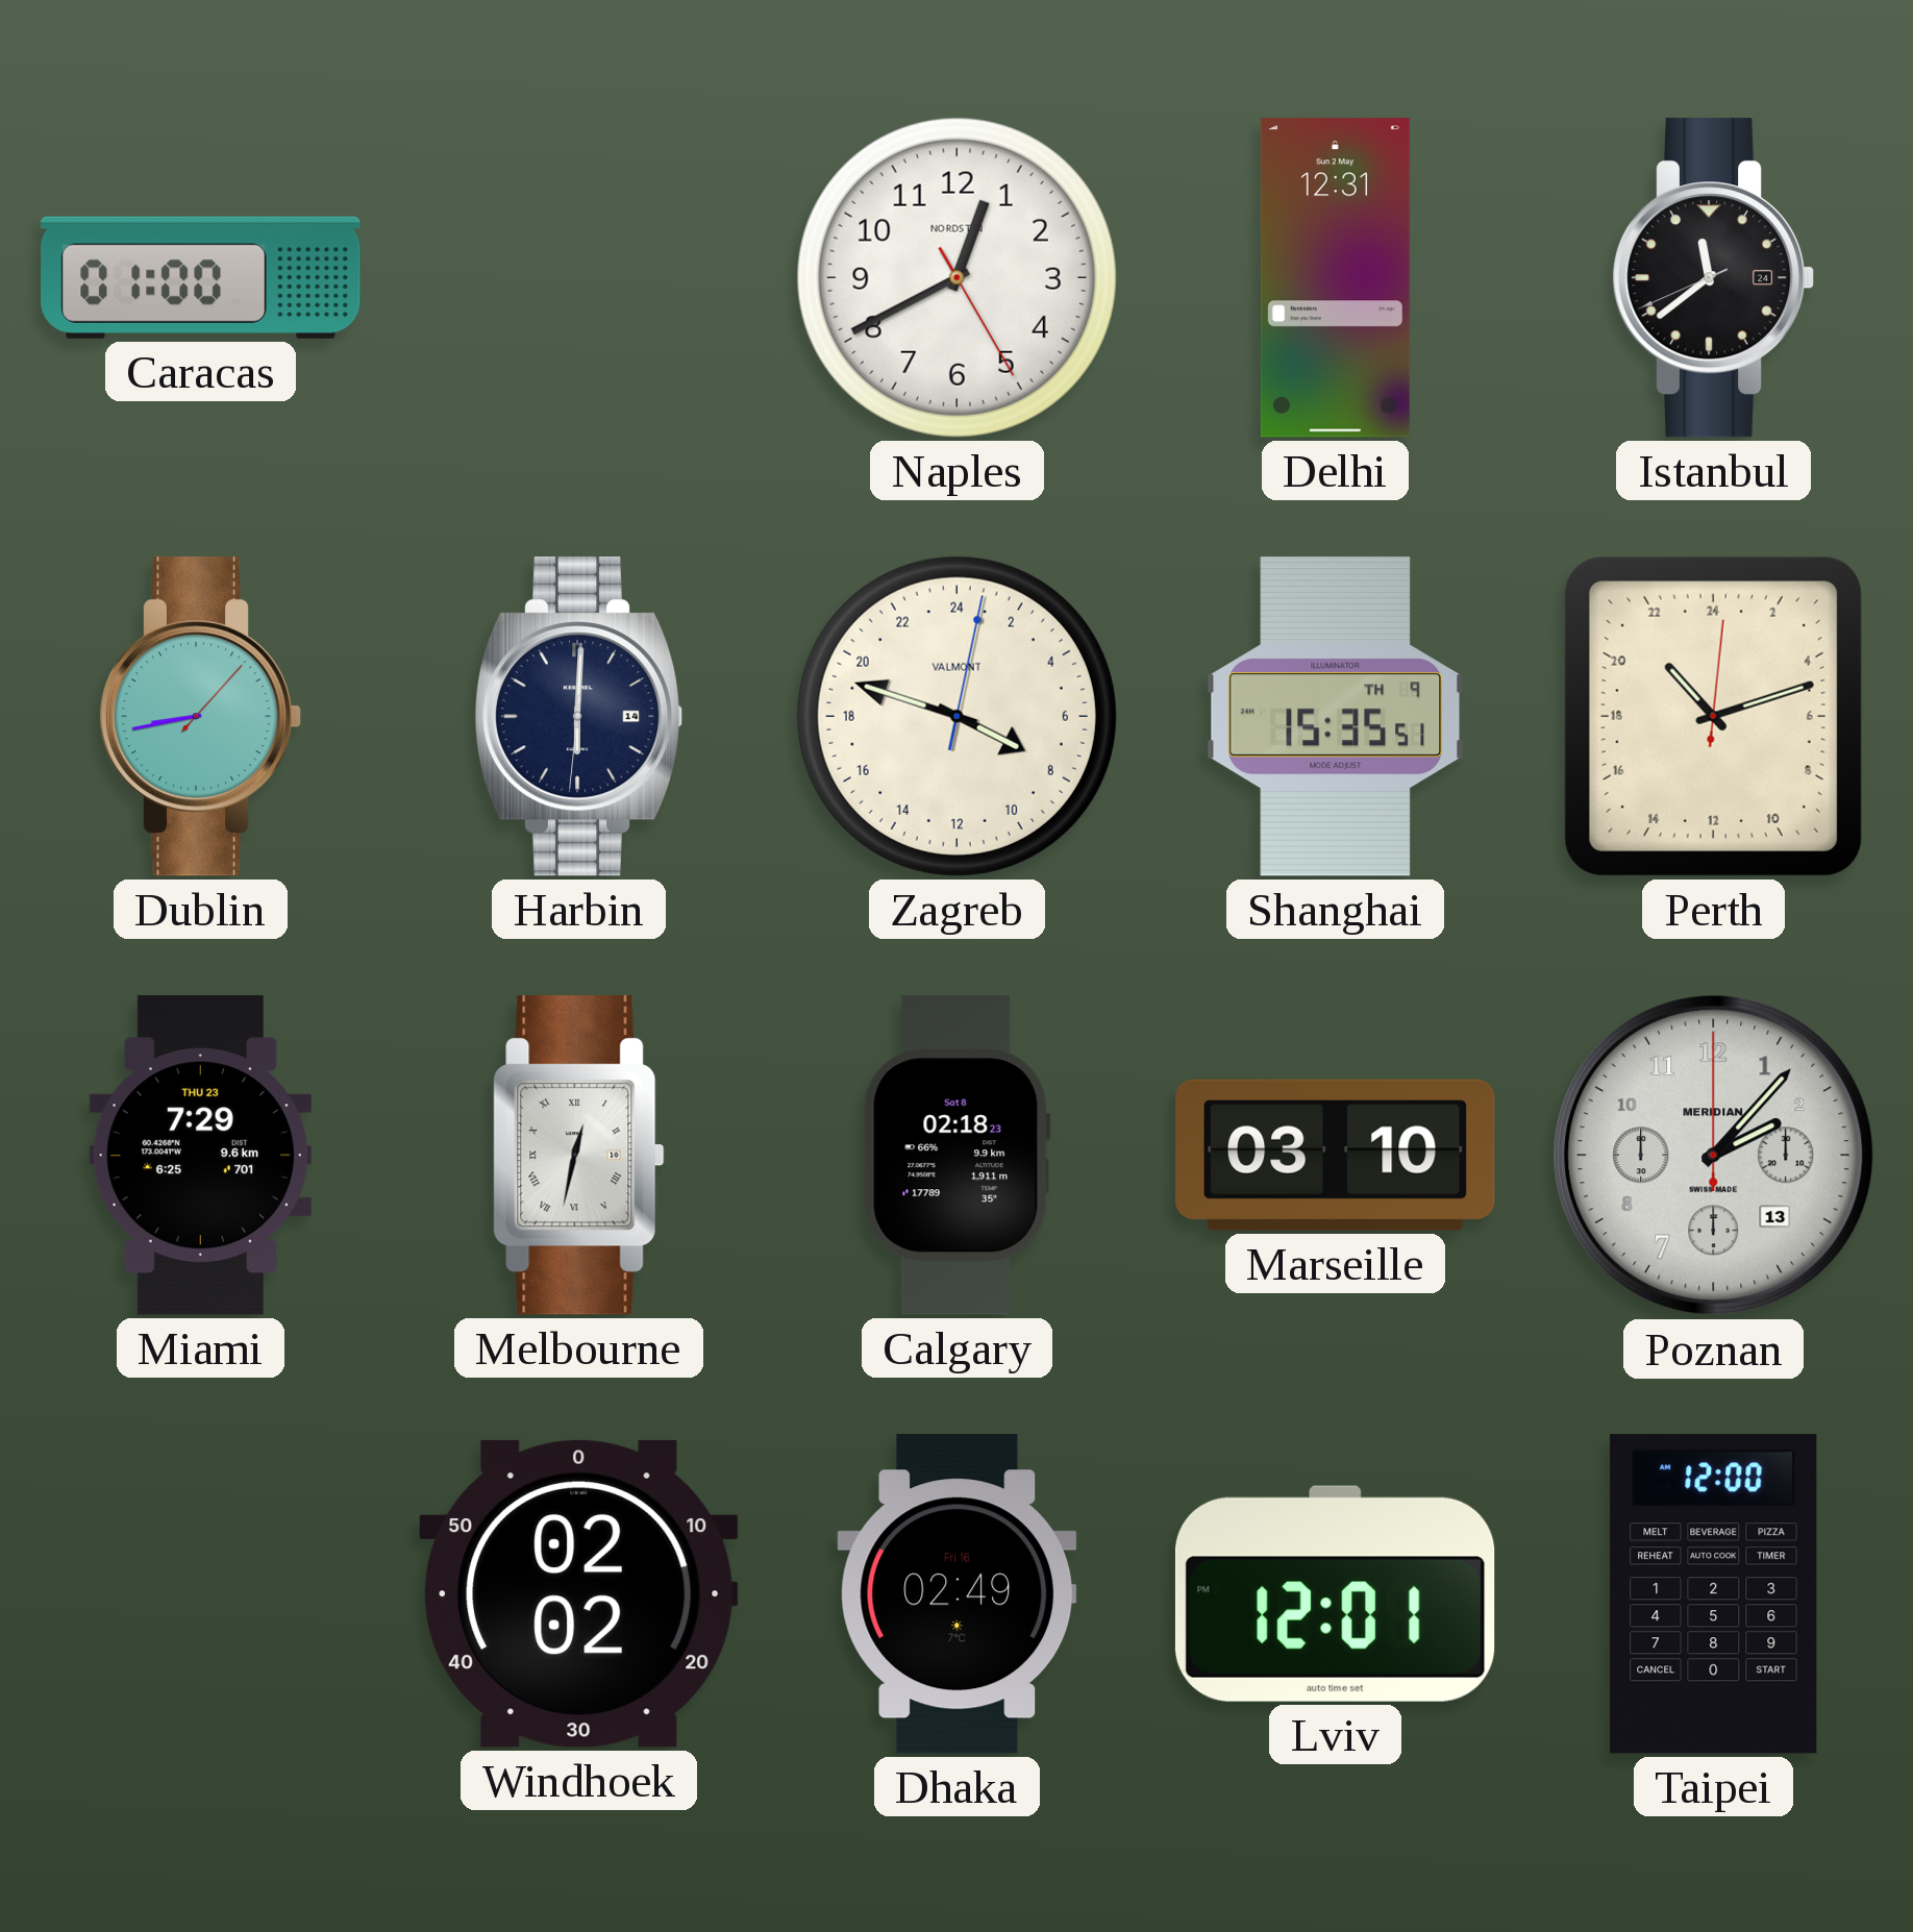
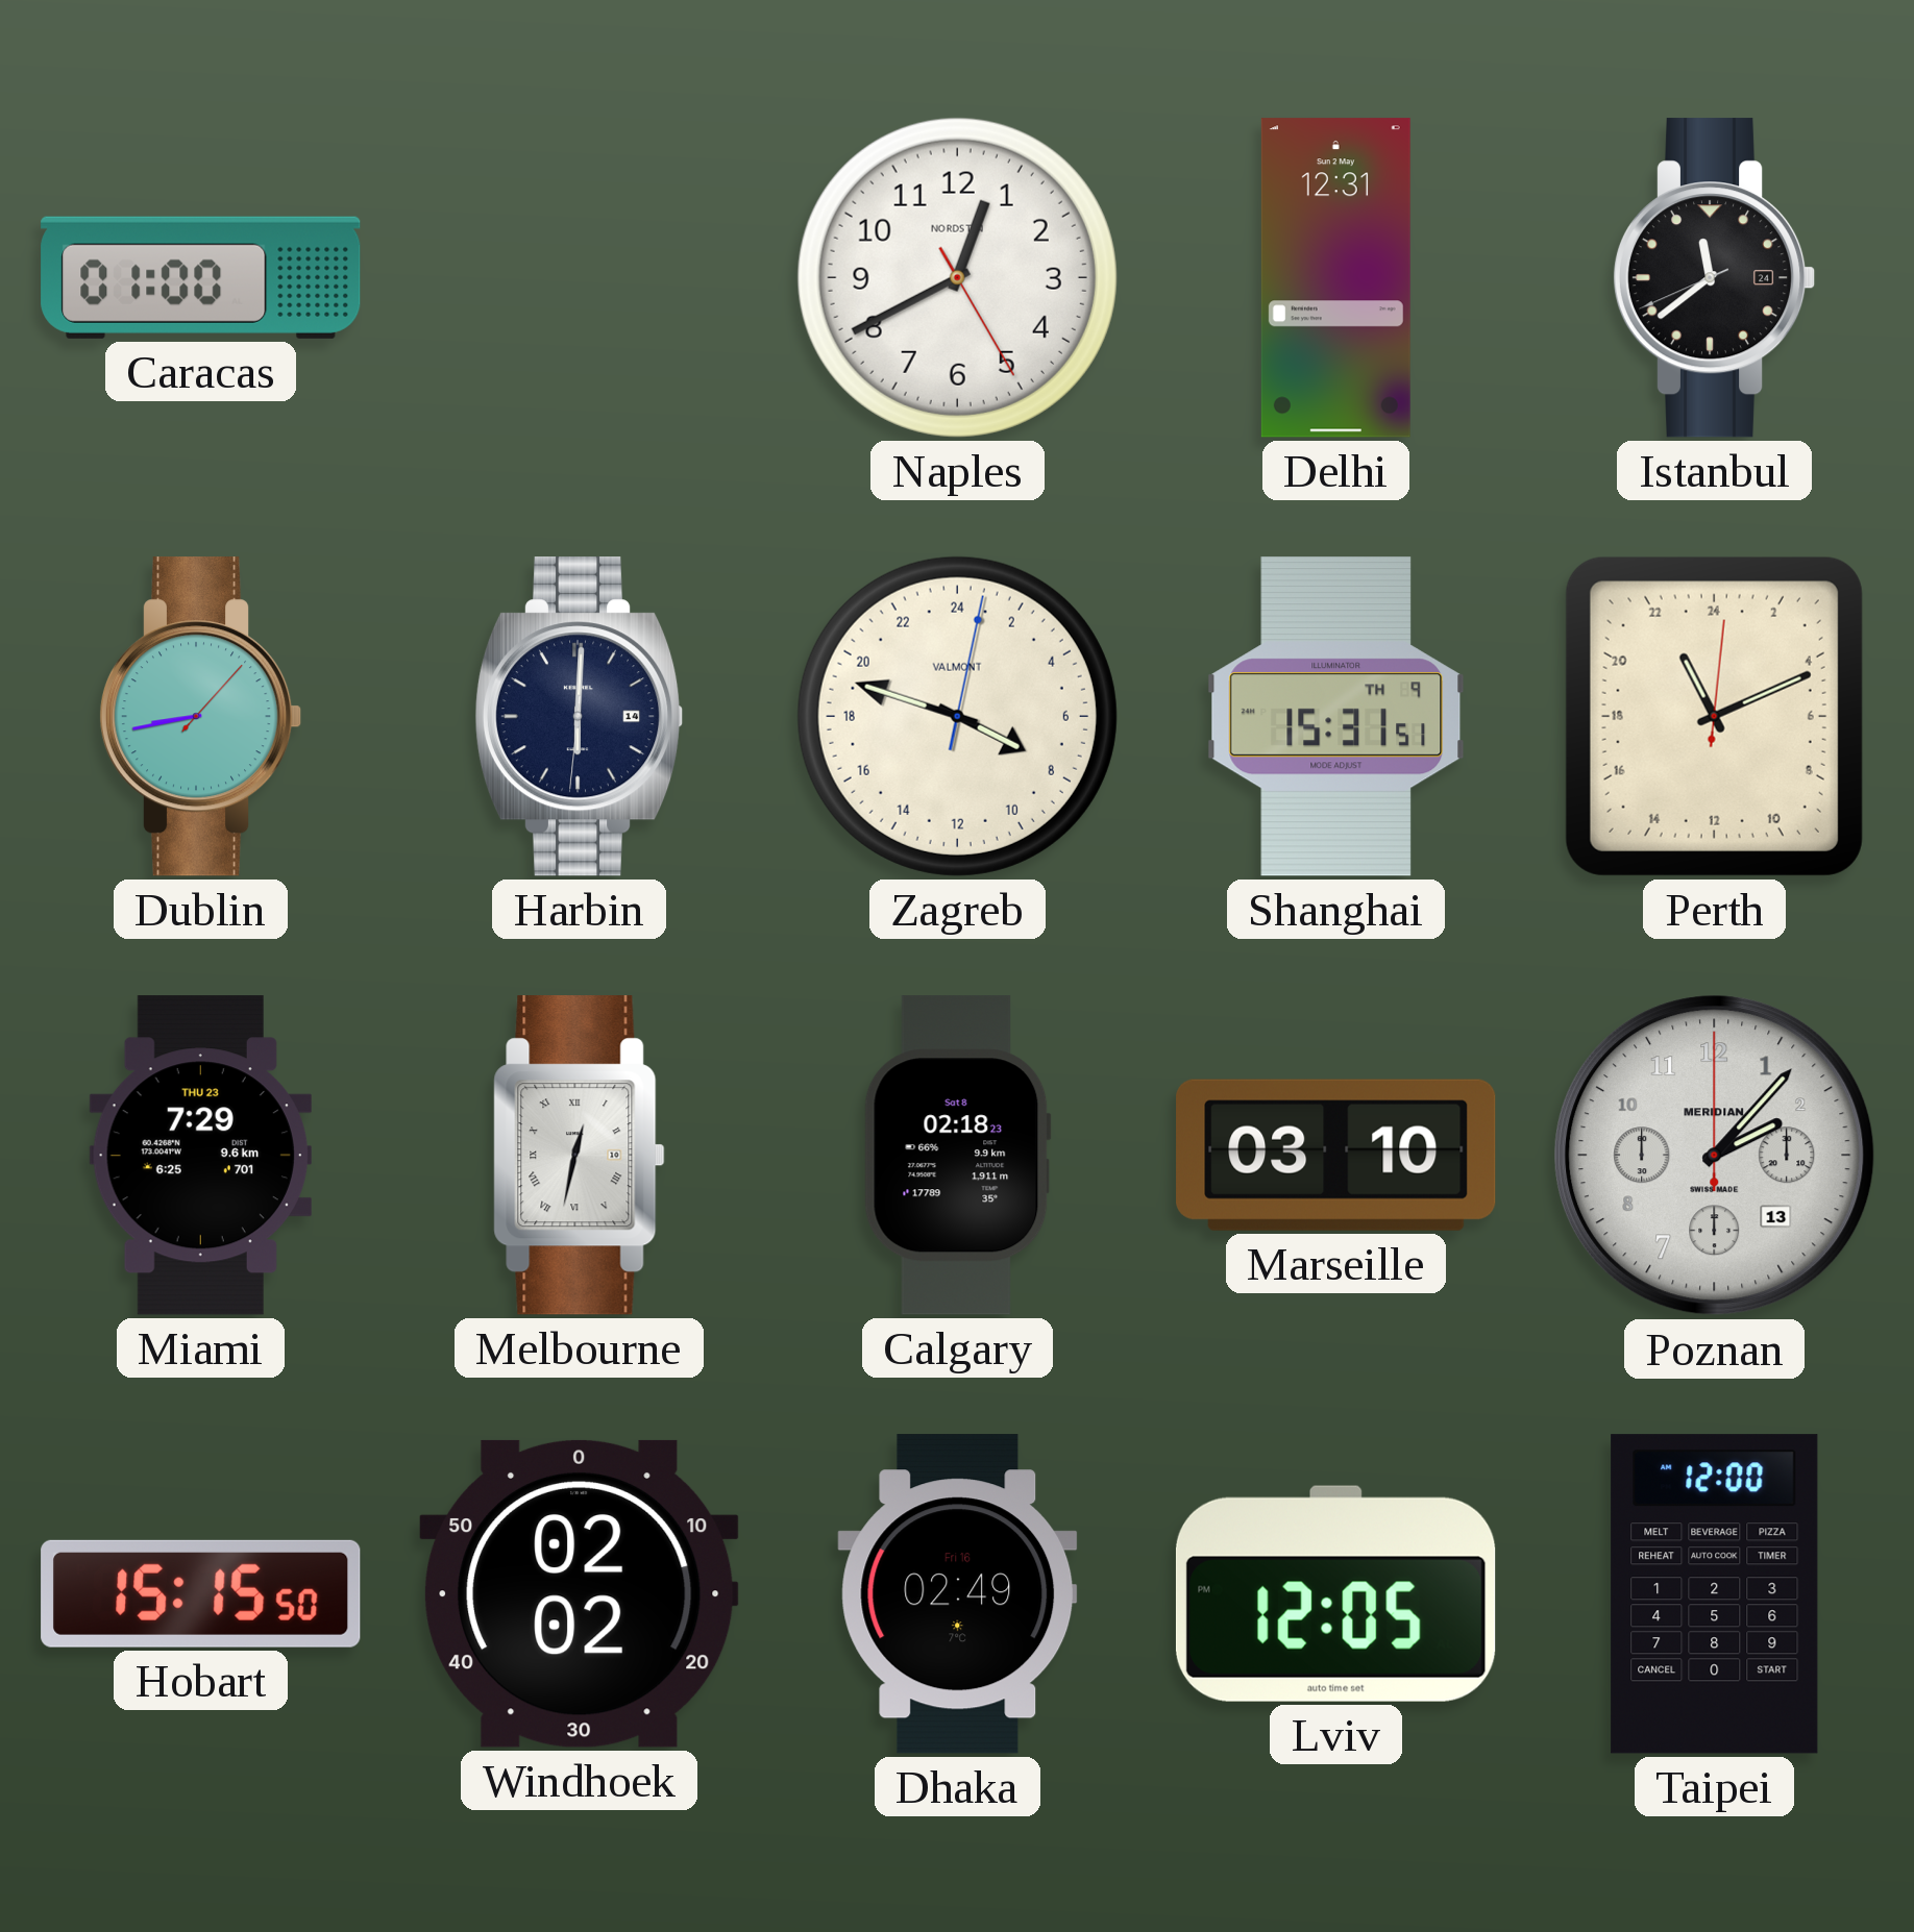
Shanghai: 15:35 -> 15:31 (1336, 717)
Perth: 21:12 -> 22:11 (1714, 716)
Hobart: none -> 15:15 (201, 1593)
Lviv: 12:01 -> 12:05 (1335, 1593)
